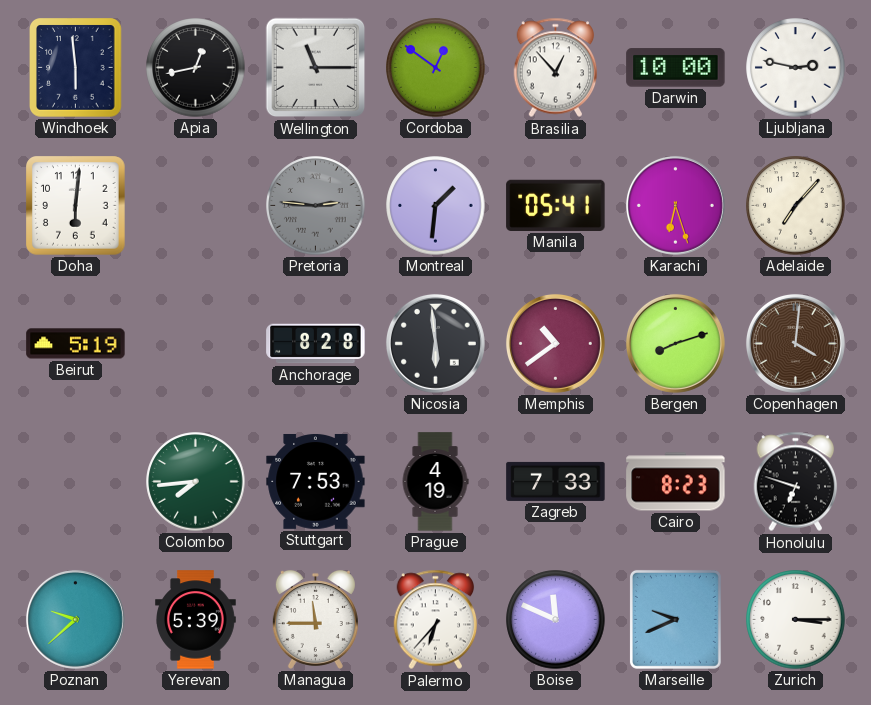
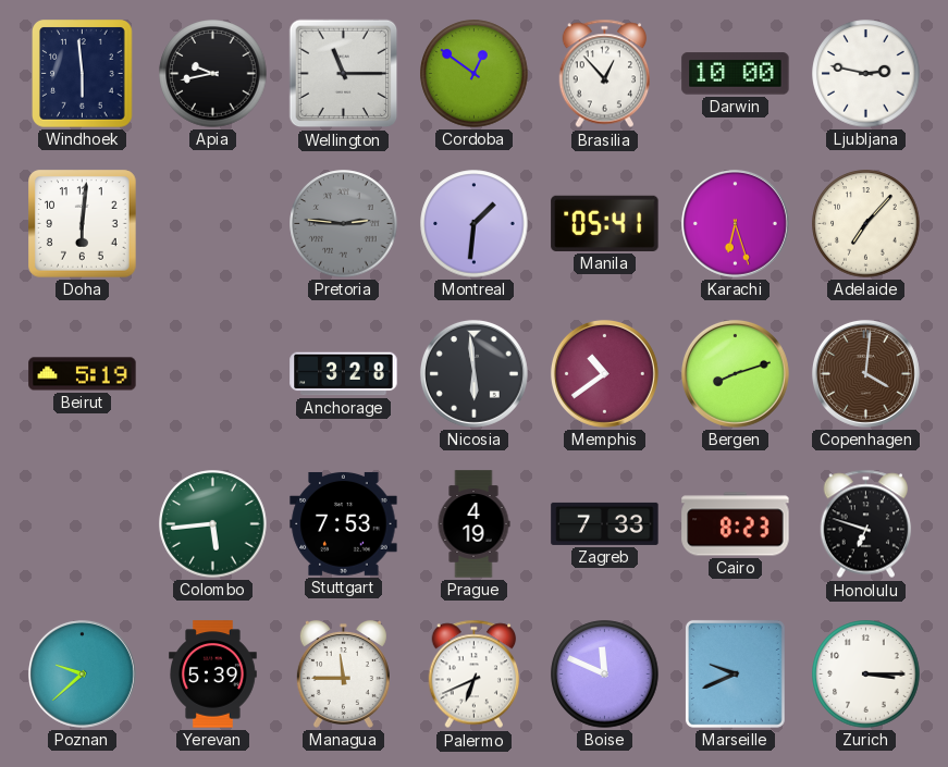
Apia: 12:43 -> 9:43 (213, 74)
Anchorage: 8:28 -> 3:28 (344, 374)
Colombo: 7:44 -> 5:44 (213, 524)
Palermo: 6:37 -> 6:41 (475, 675)
